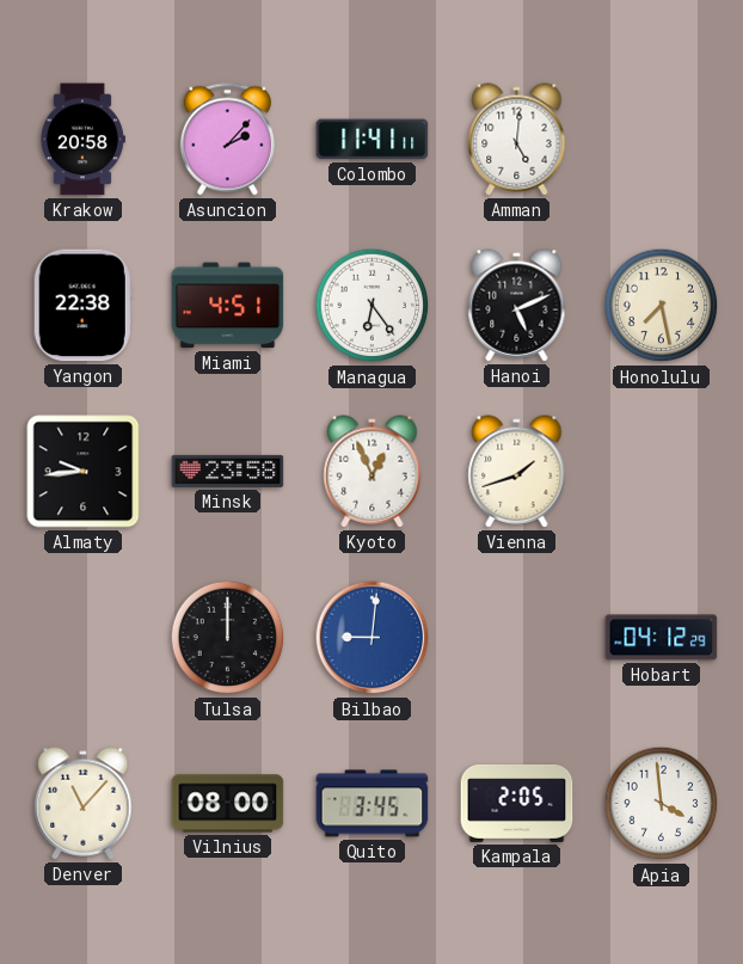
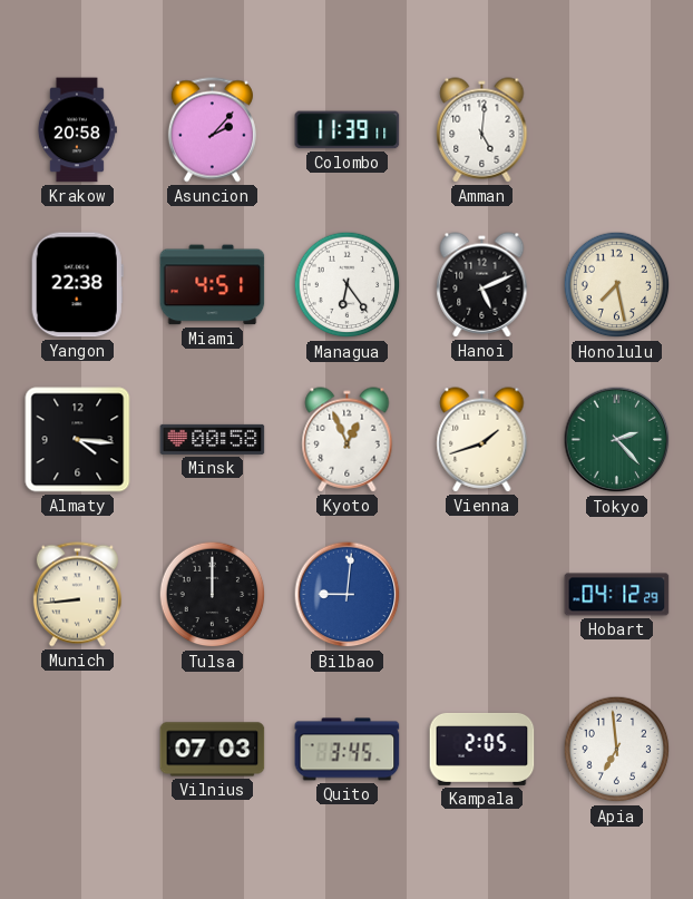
Colombo: 11:41 -> 11:39 (348, 130)
Almaty: 9:44 -> 4:16 (78, 440)
Minsk: 23:58 -> 00:58 (213, 439)
Tokyo: none -> 2:23 (617, 440)
Munich: none -> 8:44 (77, 595)
Denver: 11:07 -> none (84, 804)
Vilnius: 08:00 -> 07:03 (213, 750)
Apia: 3:59 -> 6:59 (617, 750)
